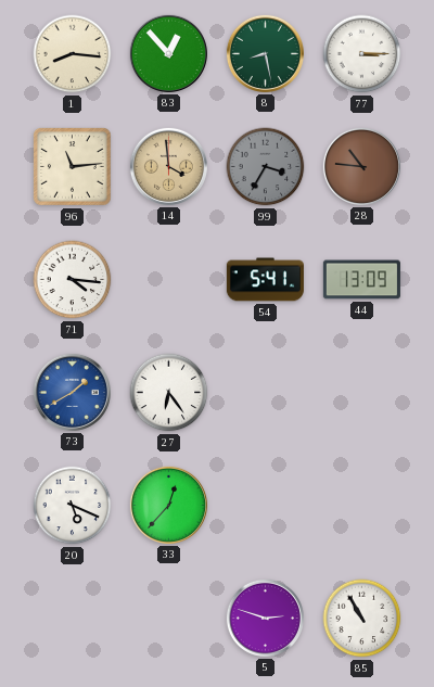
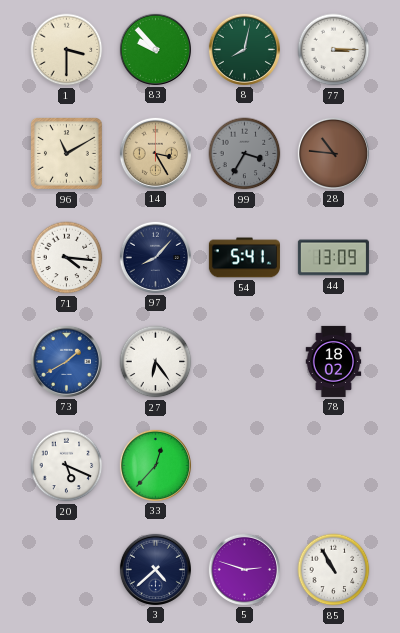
1: 8:16 -> 3:30 (67, 50)
83: 12:53 -> 9:53 (155, 49)
8: 8:28 -> 8:02 (244, 49)
96: 11:14 -> 11:10 (67, 154)
14: 3:59 -> 3:25 (155, 153)
97: none -> 8:07 (155, 257)
78: none -> 18:02 (334, 361)
3: none -> 4:38 (155, 569)
